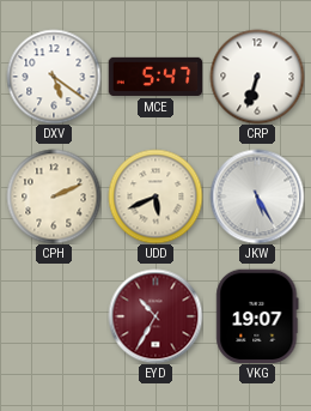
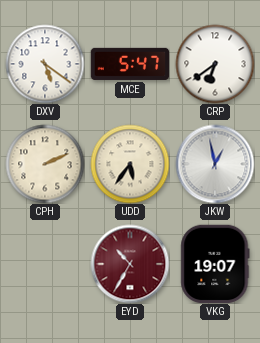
CRP: 6:33 -> 6:39 (215, 64)
UDD: 5:41 -> 5:36 (130, 164)
JKW: 5:25 -> 12:58 (215, 164)
